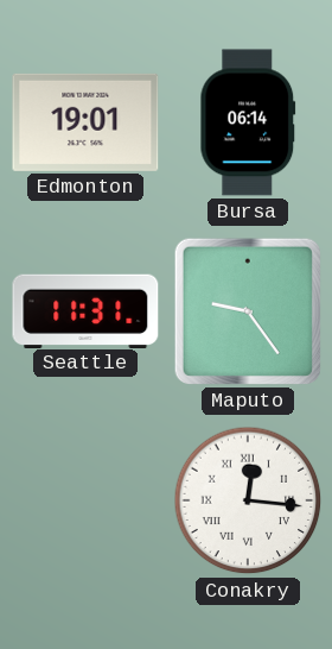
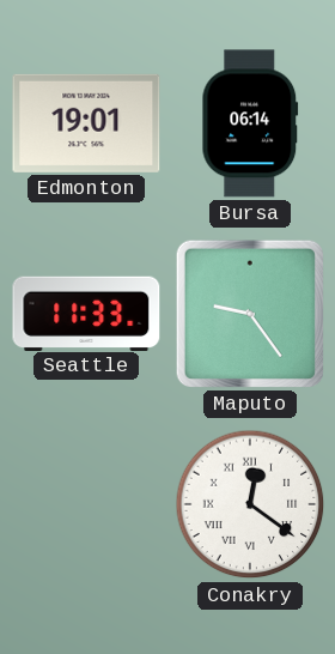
Seattle: 11:31 -> 11:33 (86, 313)
Conakry: 12:16 -> 12:21 (250, 504)
